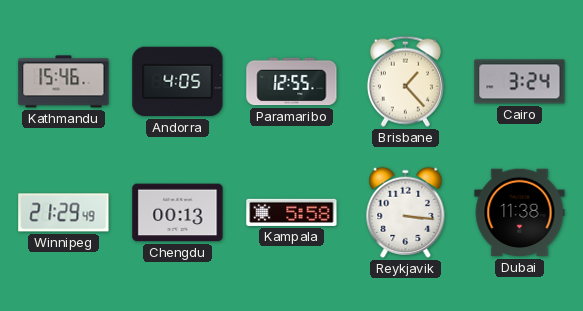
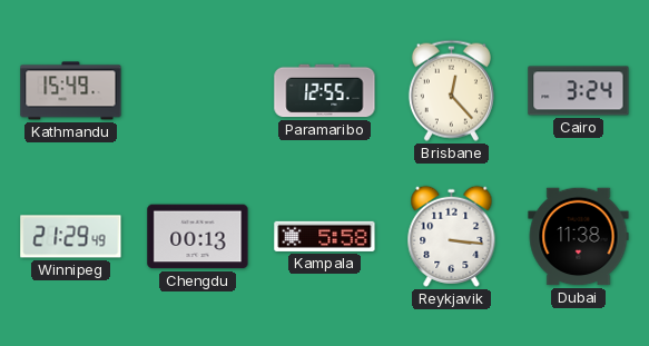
Kathmandu: 15:46 -> 15:49 (71, 91)
Andorra: 4:05 -> none (178, 82)
Brisbane: 1:23 -> 12:23 (451, 90)
